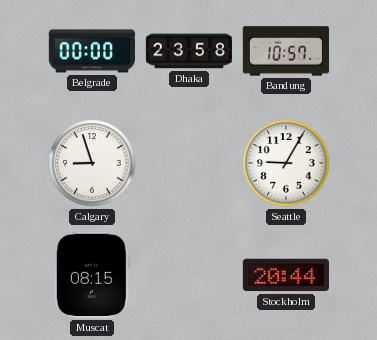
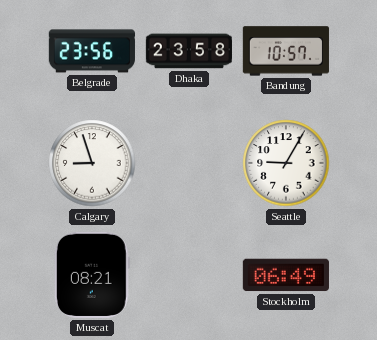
Belgrade: 00:00 -> 23:56 (92, 51)
Muscat: 08:15 -> 08:21 (92, 275)
Stockholm: 20:44 -> 06:49 (286, 275)
